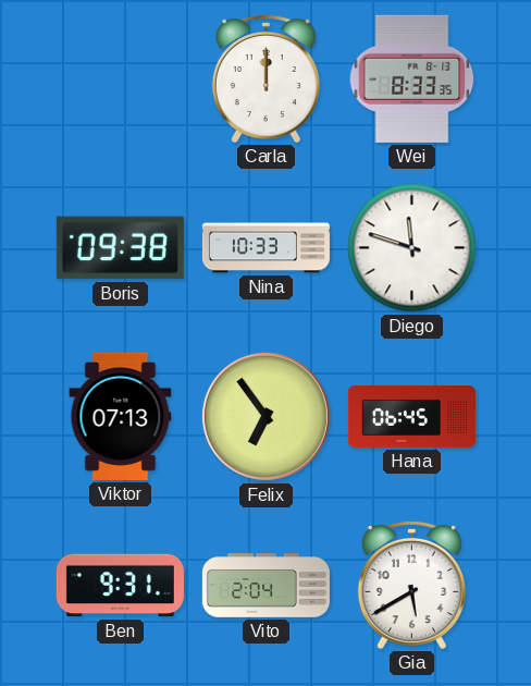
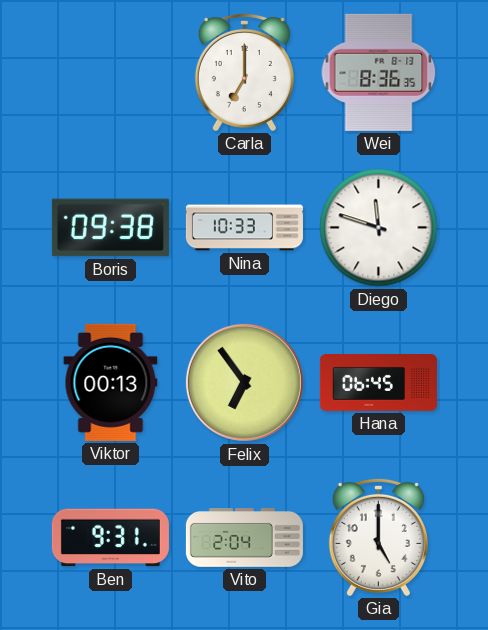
Carla: 12:00 -> 7:00 (244, 72)
Wei: 8:33 -> 8:36 (379, 72)
Viktor: 07:13 -> 00:13 (111, 382)
Gia: 5:40 -> 5:00 (378, 537)
